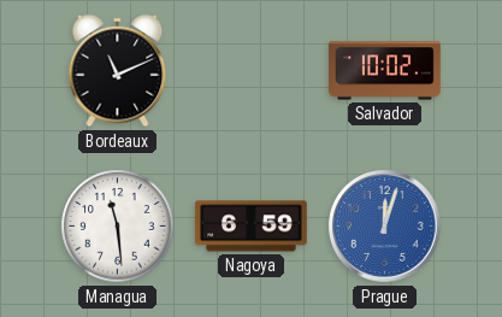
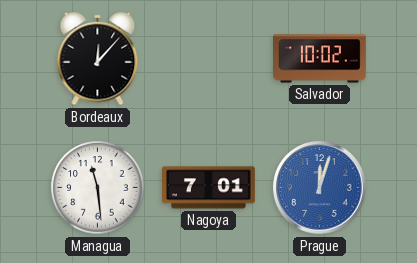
Bordeaux: 11:11 -> 12:07 (98, 59)
Nagoya: 6:59 -> 7:01 (209, 188)
